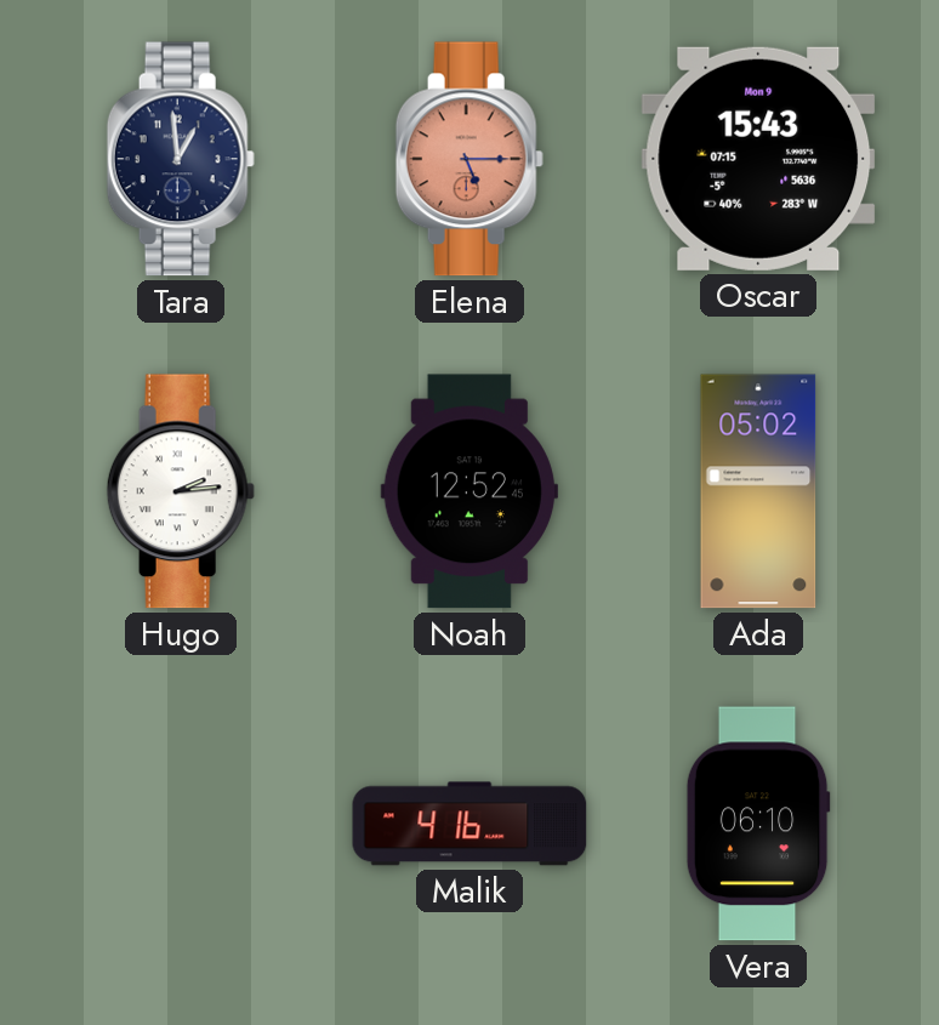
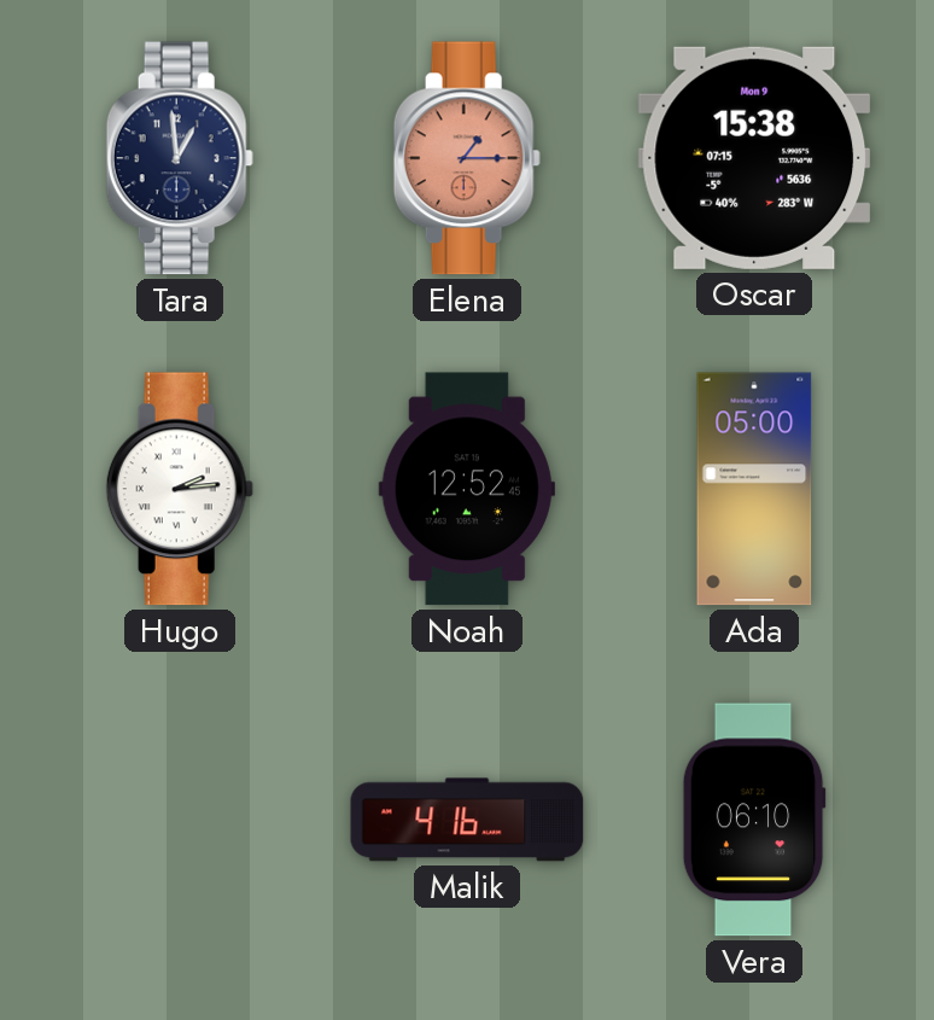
Elena: 5:15 -> 1:15 (467, 158)
Oscar: 15:43 -> 15:38 (754, 158)
Ada: 05:02 -> 05:00 (754, 489)
